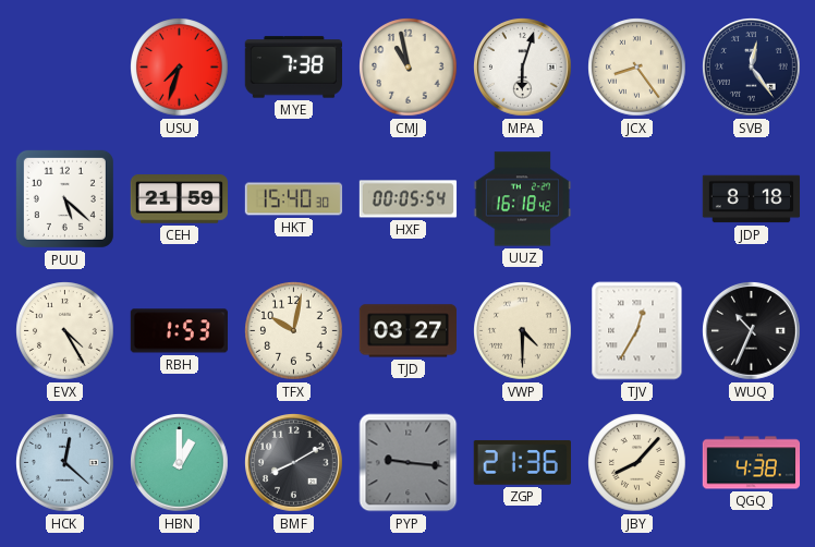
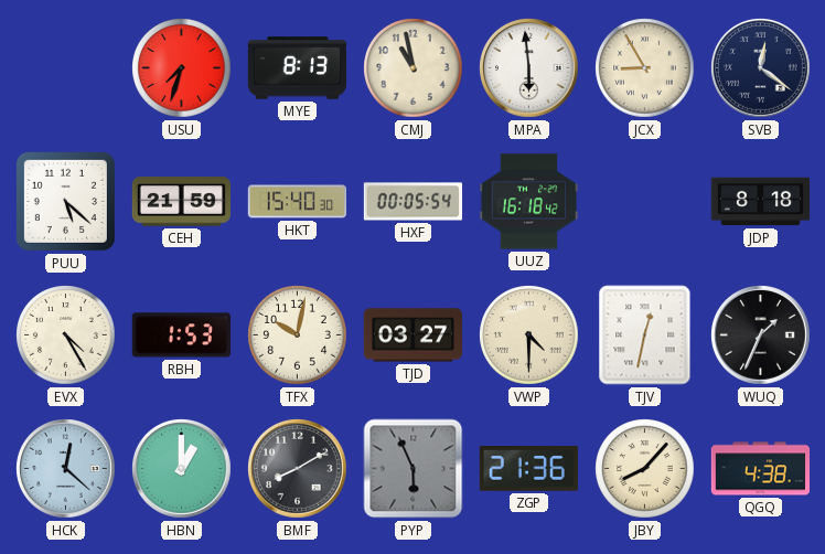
MYE: 7:38 -> 8:13 (297, 68)
MPA: 6:03 -> 5:59 (529, 68)
JCX: 8:24 -> 8:55 (645, 68)
SVB: 12:24 -> 12:21 (761, 68)
TJV: 12:35 -> 12:32 (645, 335)
WUQ: 10:34 -> 1:34 (761, 335)
PYP: 9:16 -> 5:56 (414, 469)
